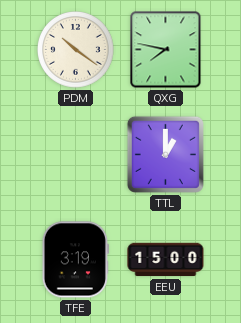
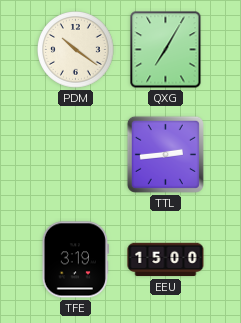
QXG: 7:47 -> 7:05 (166, 50)
TTL: 1:00 -> 2:44 (165, 154)
